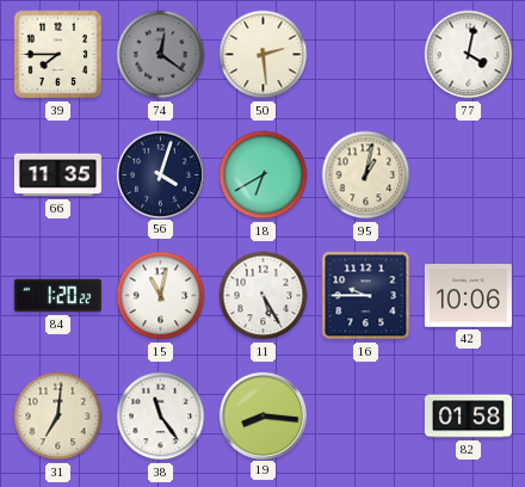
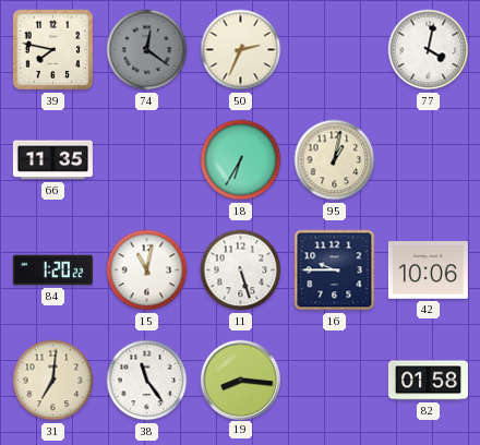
39: 7:45 -> 7:47 (53, 50)
50: 2:29 -> 2:34 (241, 50)
56: 4:03 -> none (160, 174)
18: 6:40 -> 6:35 (241, 160)
11: 5:25 -> 5:27 (241, 270)
